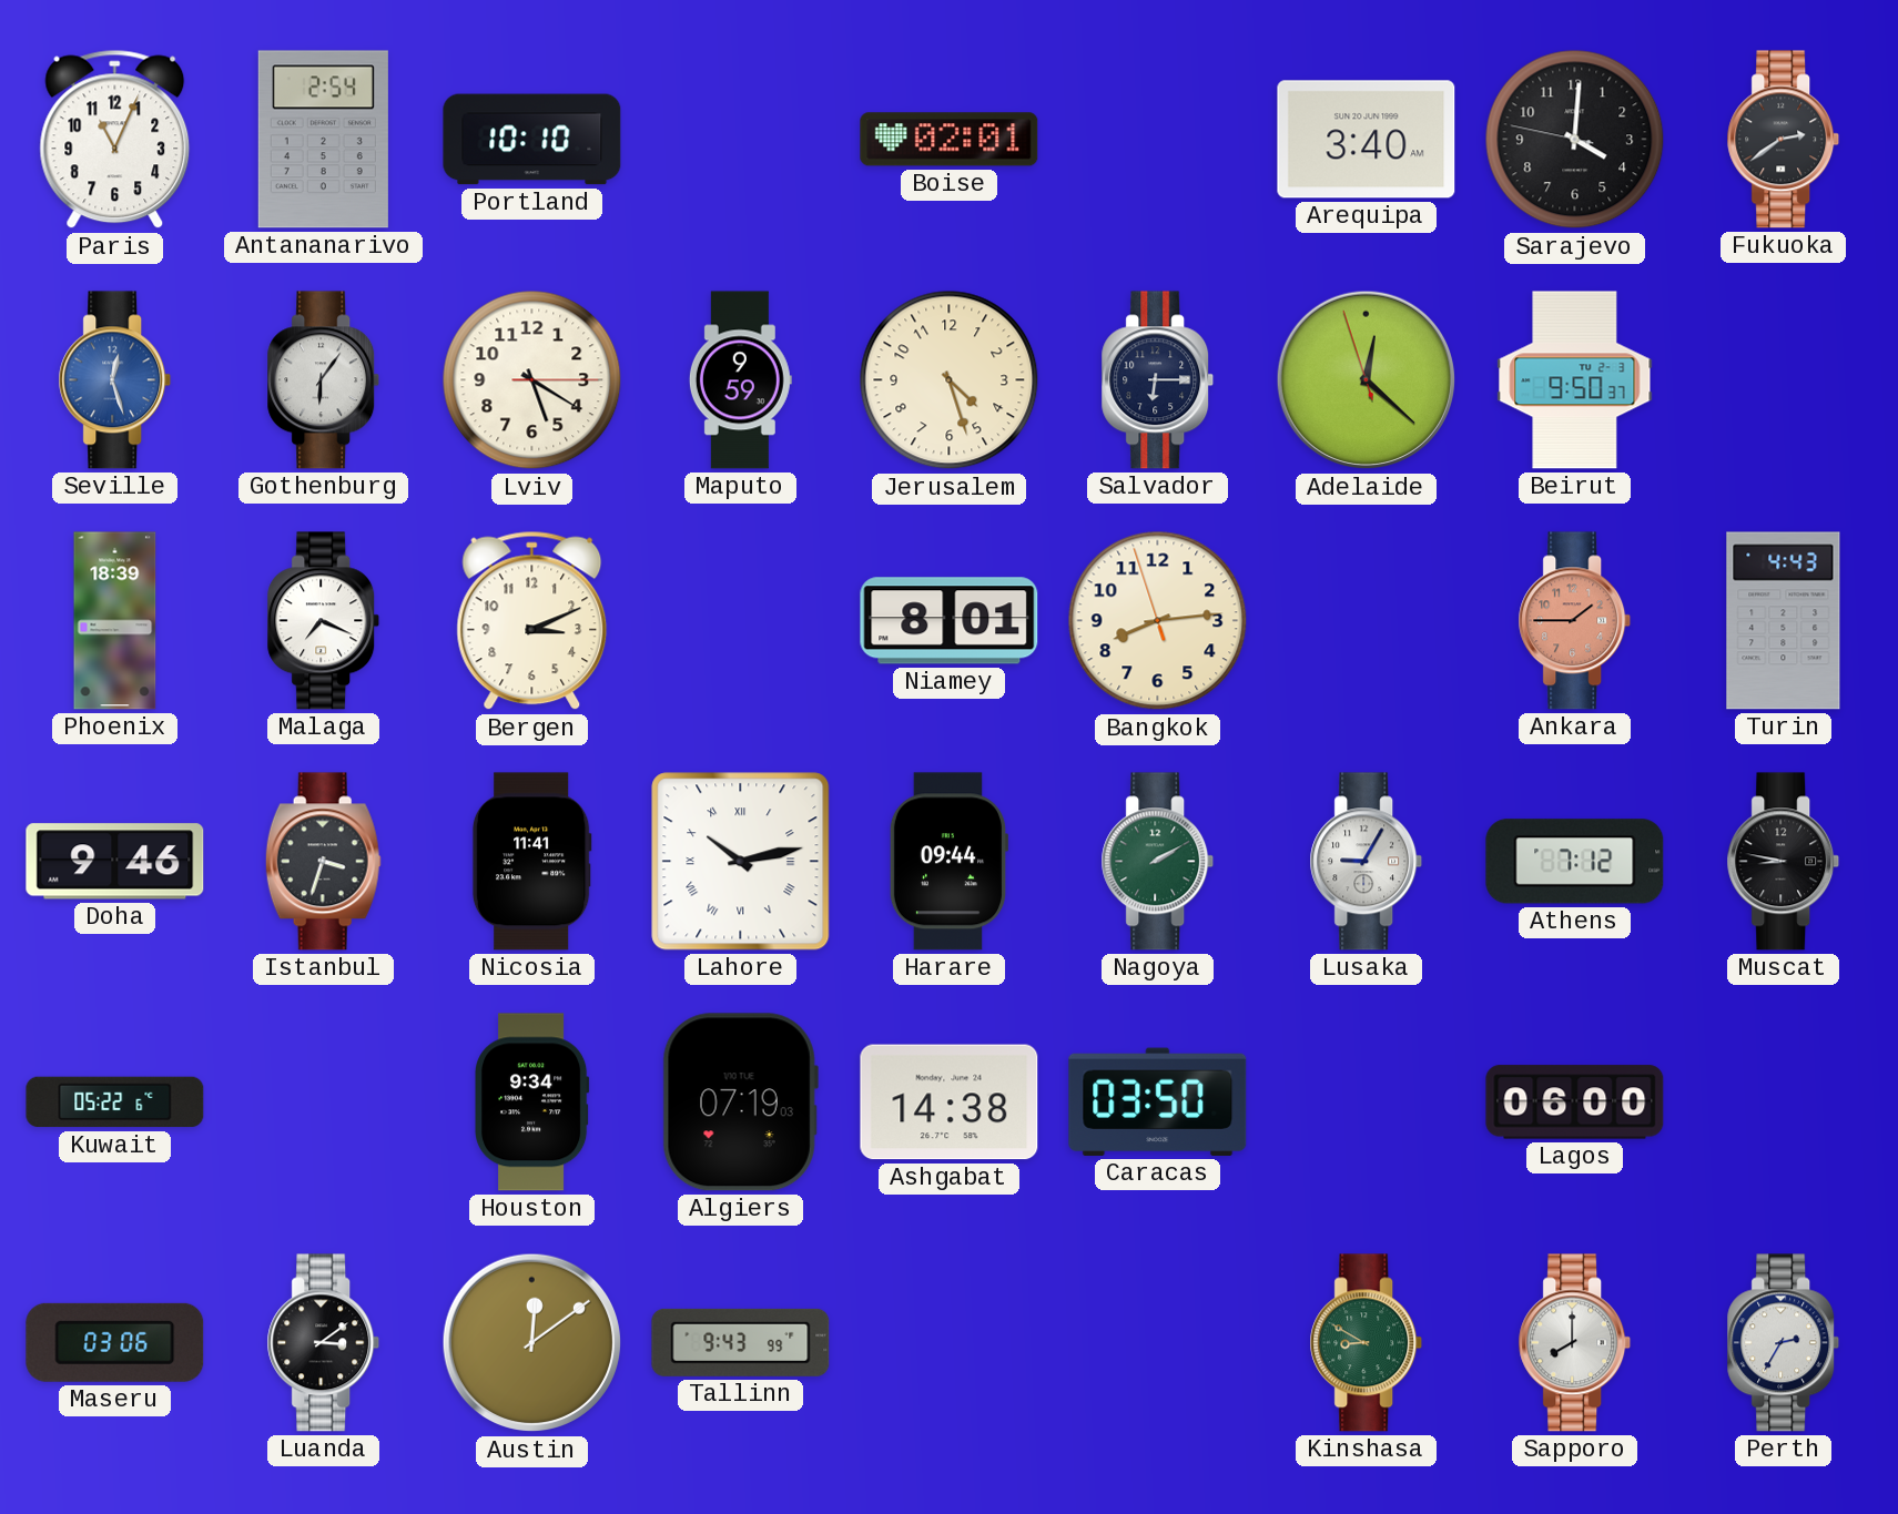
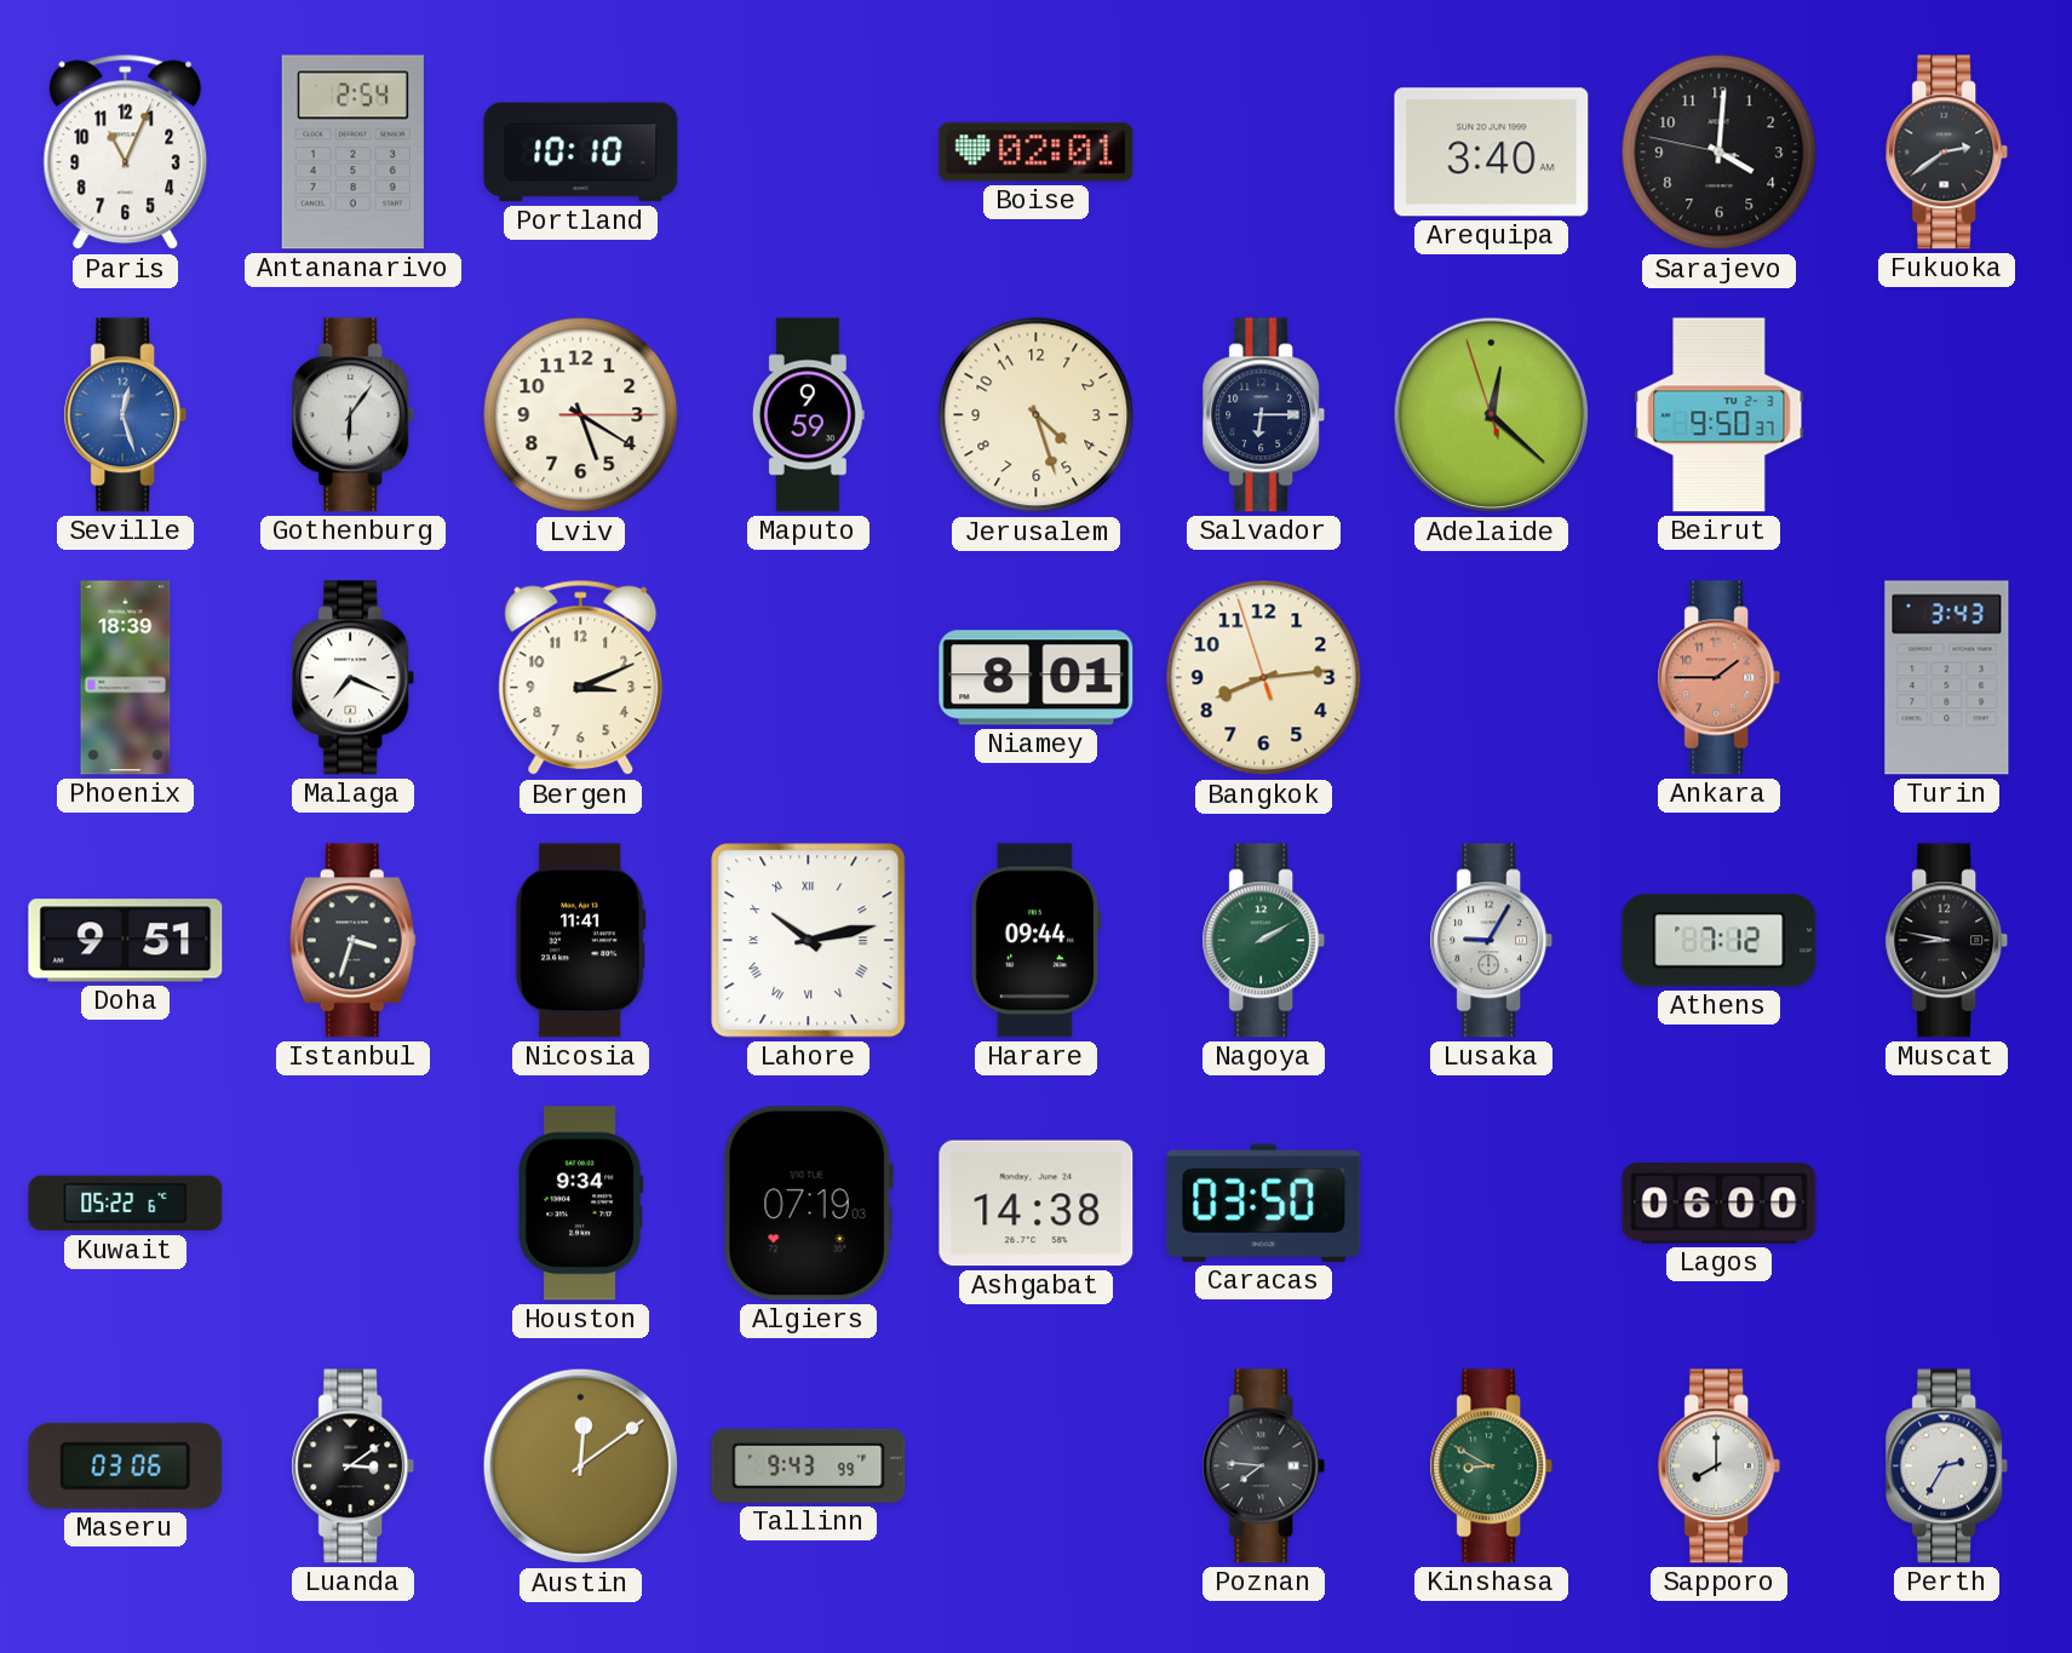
Turin: 4:43 -> 3:43 (1947, 678)
Doha: 9:46 -> 9:51 (126, 941)
Poznan: none -> 7:46 (1264, 1467)
